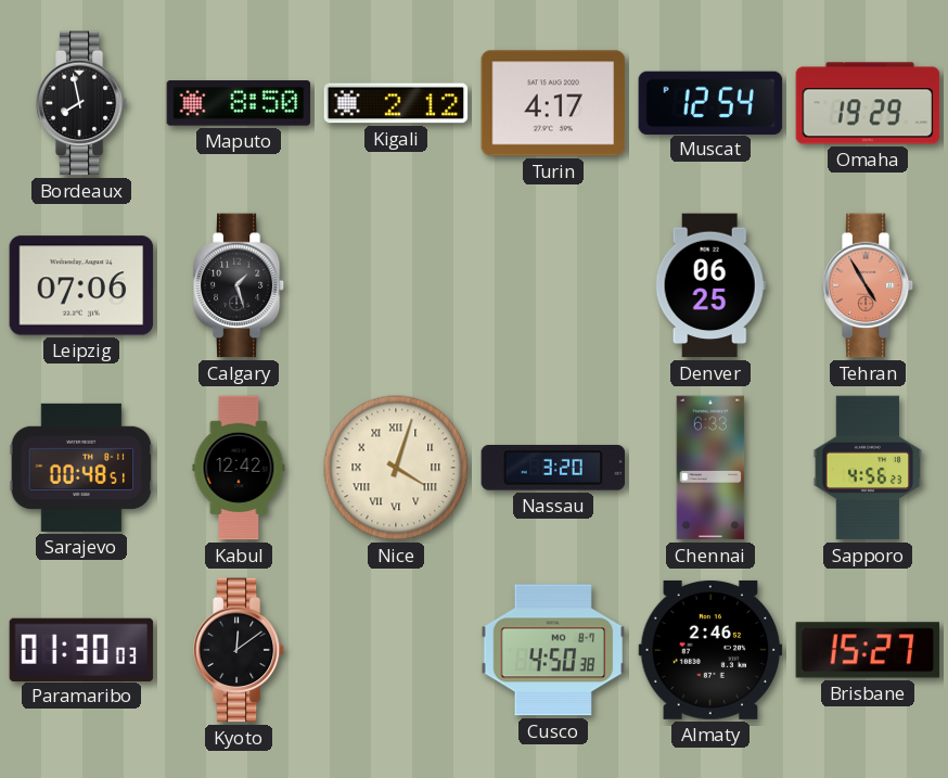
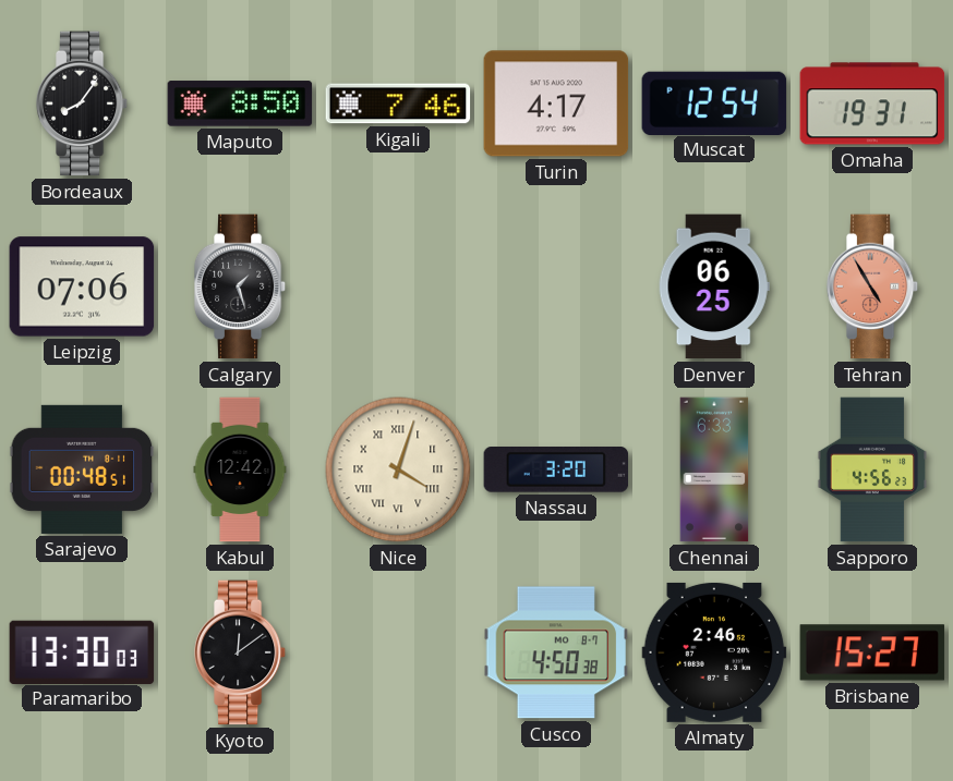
Bordeaux: 7:58 -> 8:06 (82, 103)
Kigali: 2:12 -> 7:46 (398, 103)
Omaha: 19:29 -> 19:31 (872, 103)
Paramaribo: 01:30 -> 13:30 (82, 651)
